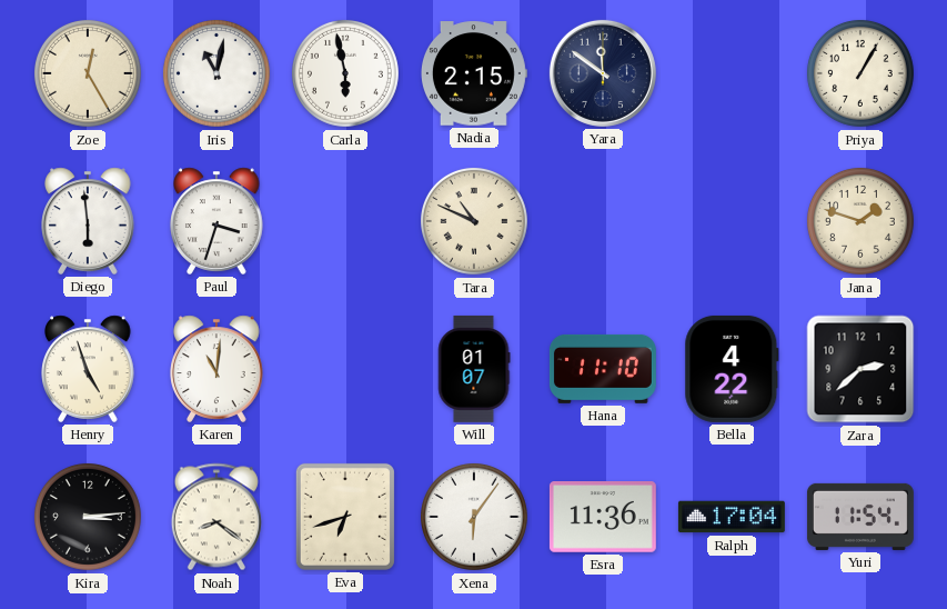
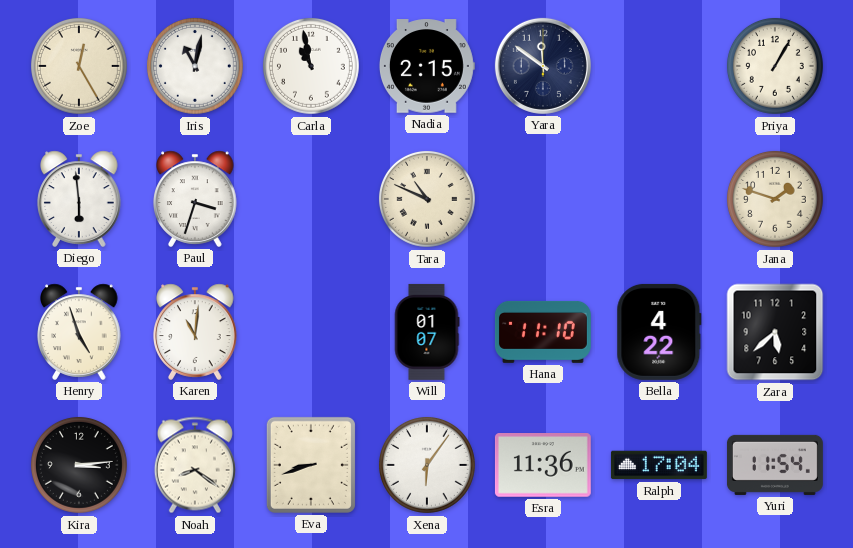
Carla: 5:58 -> 10:58 (311, 66)
Zara: 2:38 -> 5:38 (775, 332)
Eva: 6:42 -> 8:42 (311, 465)
